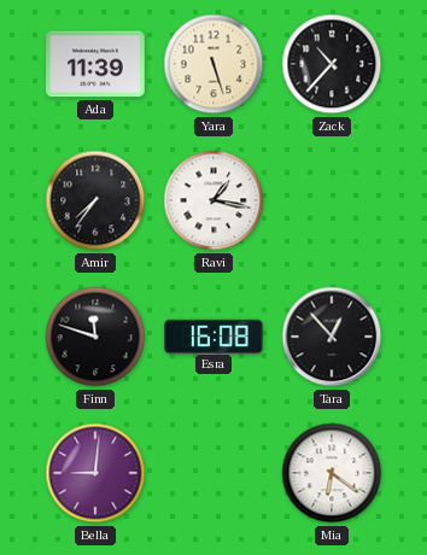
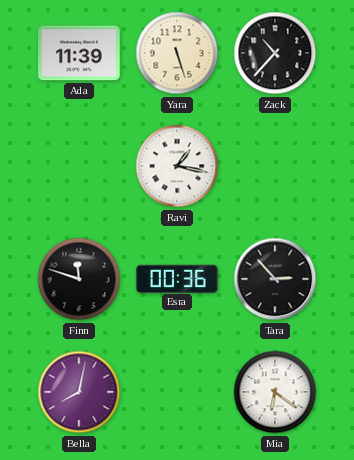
Amir: 7:36 -> none (95, 200)
Esra: 16:08 -> 00:36 (177, 278)
Tara: 12:53 -> 2:53 (275, 279)
Bella: 9:01 -> 8:02 (79, 392)
